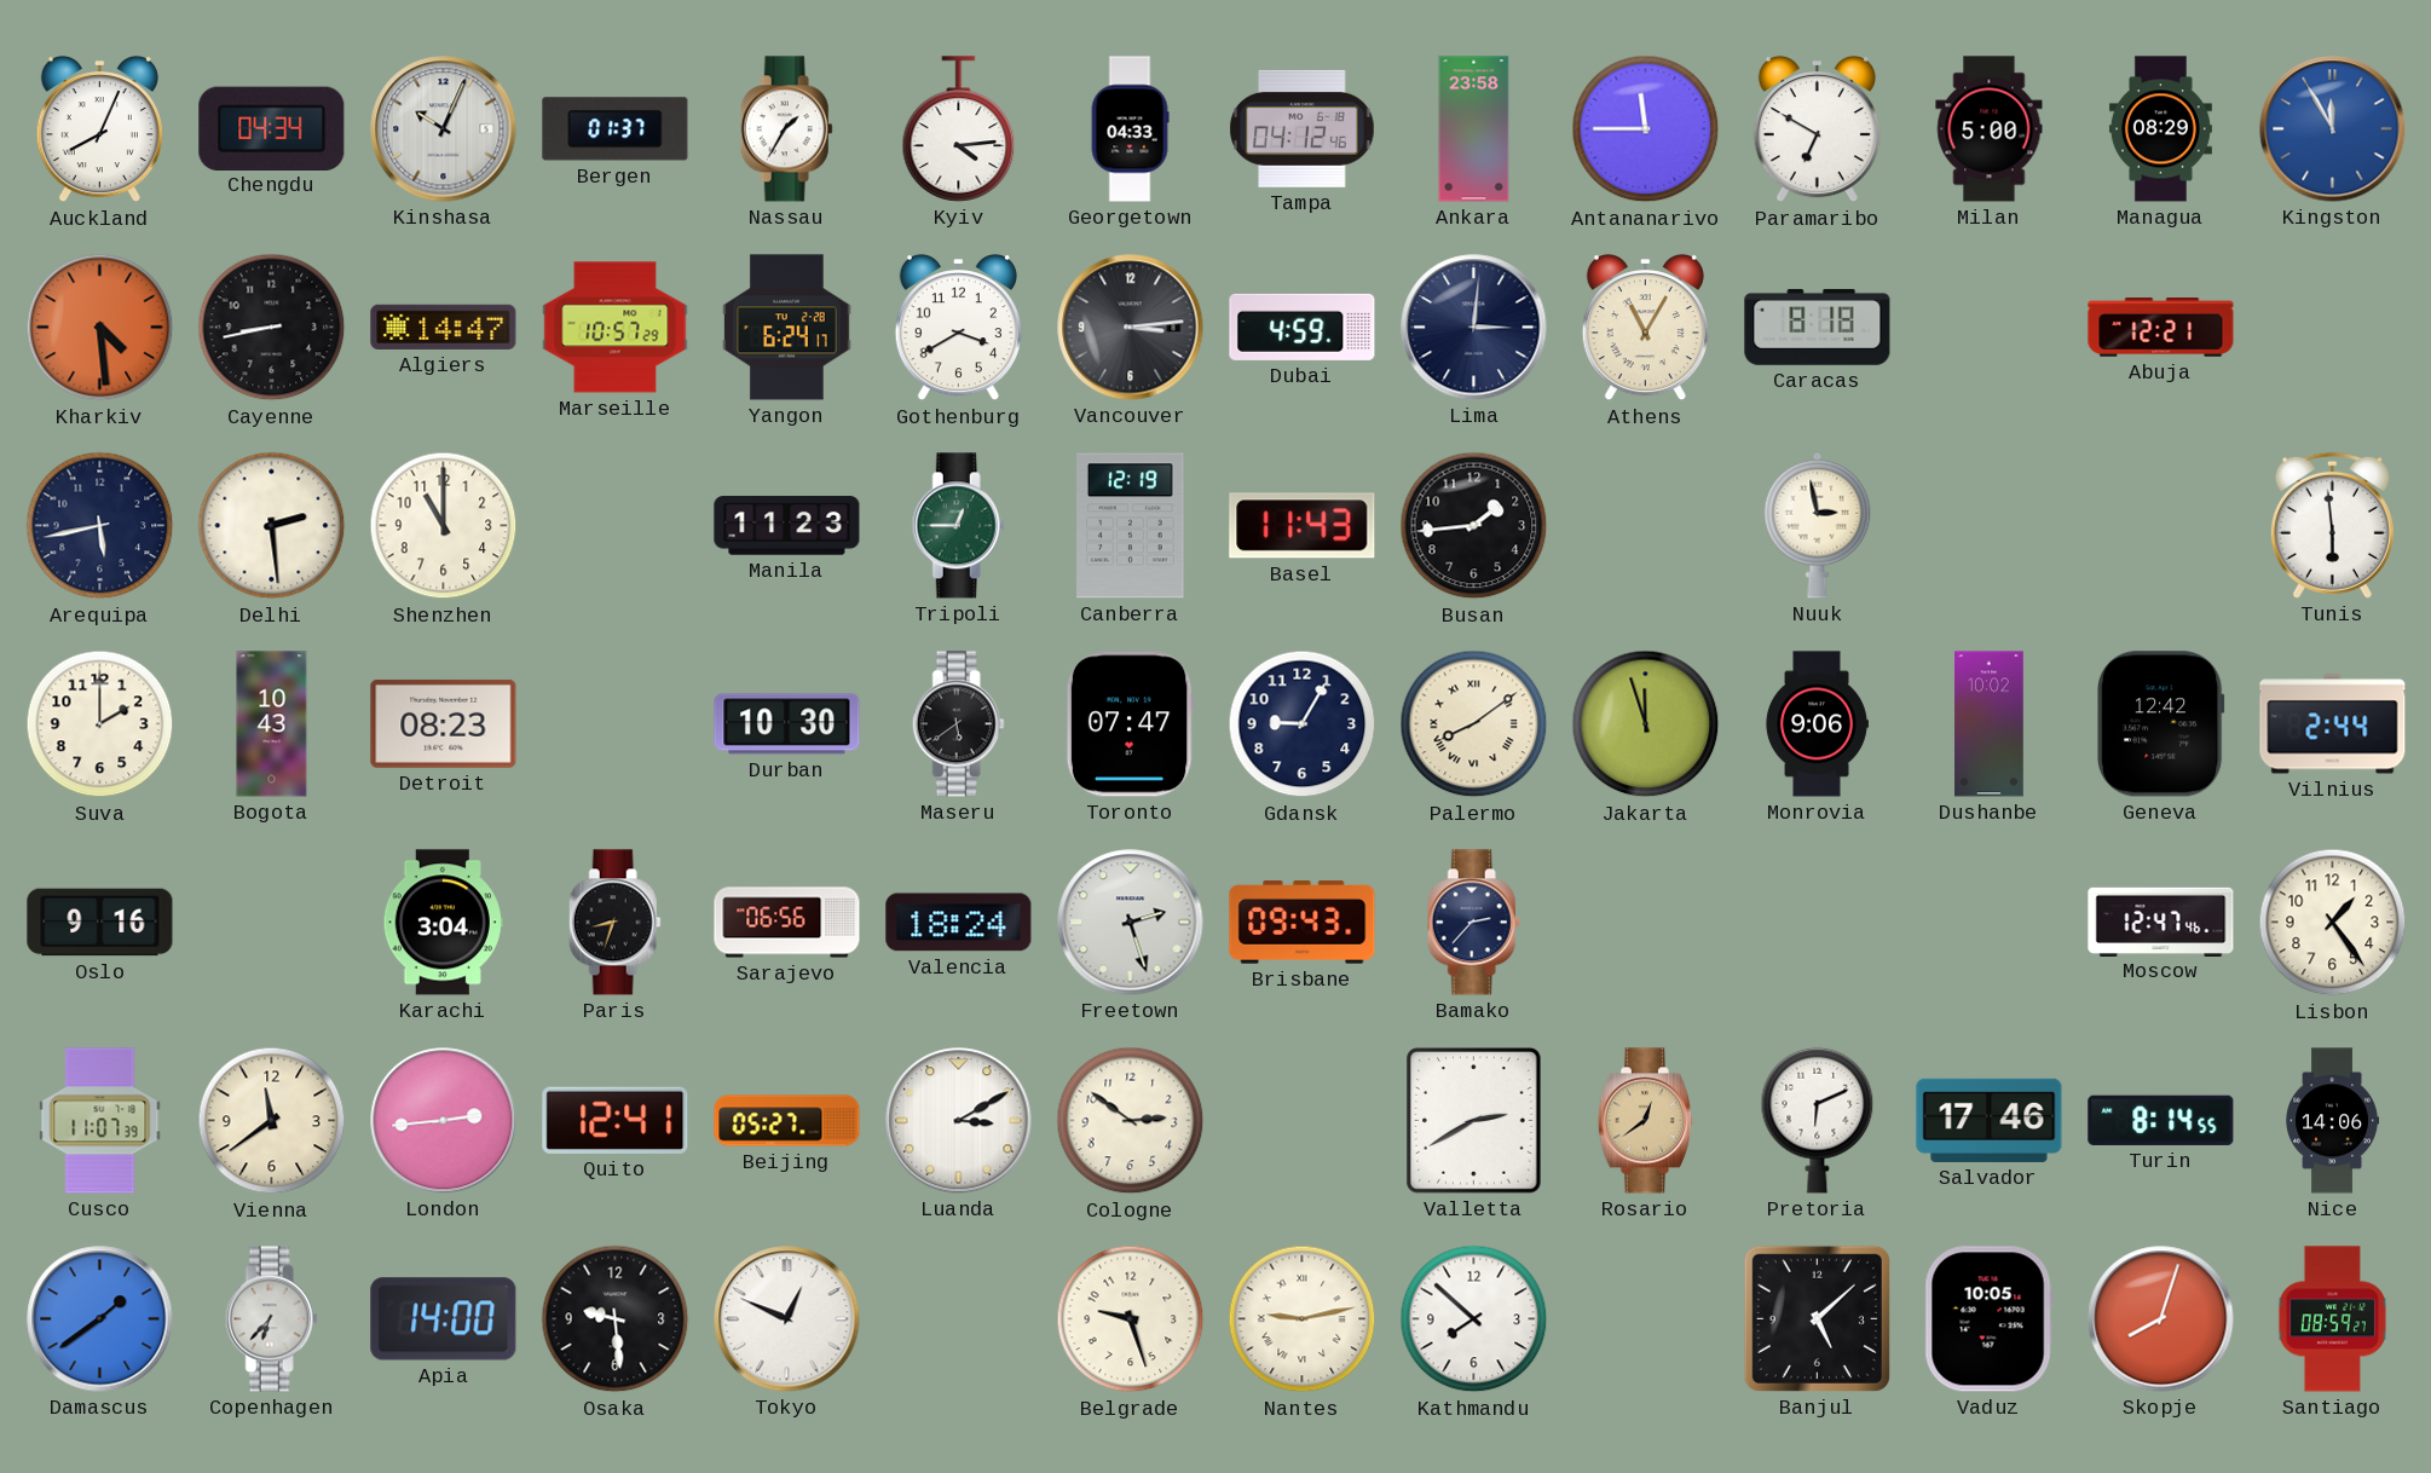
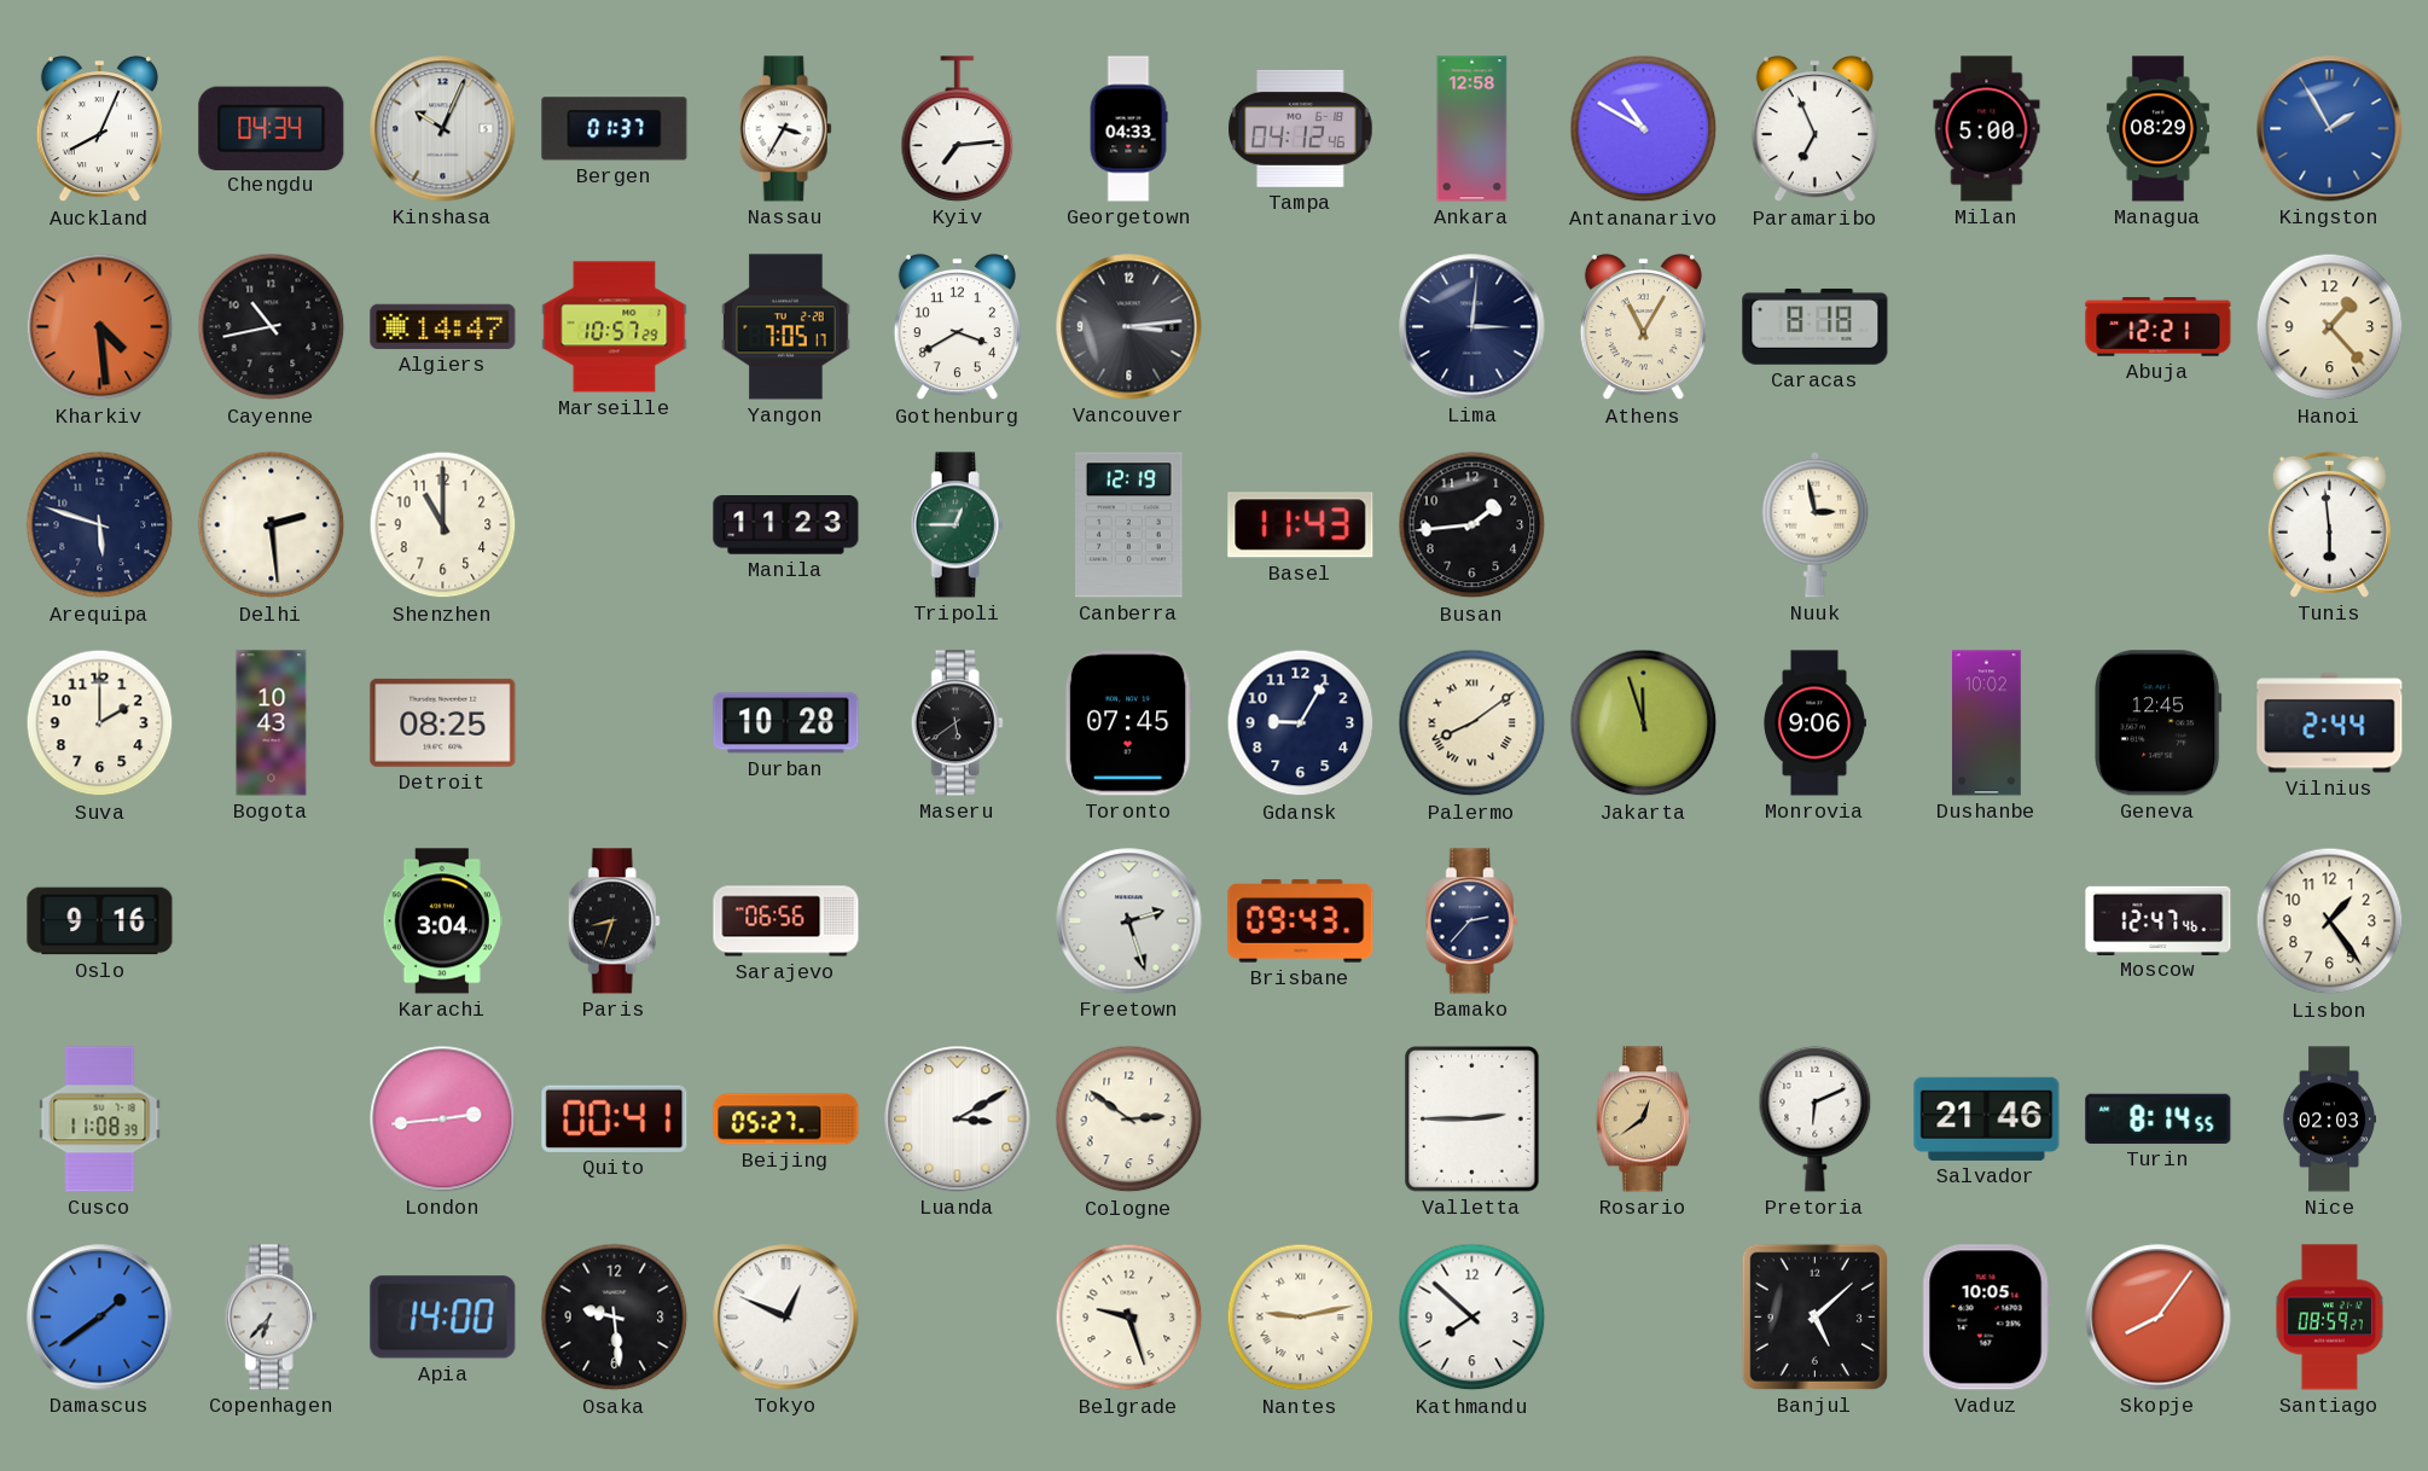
Nassau: 1:35 -> 3:35 (785, 129)
Kyiv: 4:14 -> 7:14 (958, 129)
Ankara: 23:58 -> 12:58 (1473, 129)
Antananarivo: 11:45 -> 10:50 (1644, 129)
Paramaribo: 6:50 -> 6:56 (1814, 130)
Kingston: 11:55 -> 1:55 (2330, 129)
Cayenne: 8:43 -> 10:43 (272, 327)
Yangon: 6:24 -> 7:05 (786, 327)
Dubai: 4:59 -> none (1303, 327)
Hanoi: none -> 1:23 (2330, 327)
Arequipa: 5:43 -> 5:48 (100, 525)
Detroit: 08:23 -> 08:25 (443, 722)
Durban: 10:30 -> 10:28 (786, 723)
Toronto: 07:47 -> 07:45 (1128, 723)
Geneva: 12:42 -> 12:45 (2157, 723)
Valencia: 18:24 -> none (959, 923)
Cusco: 11:07 -> 11:08 (100, 1120)
Vienna: 11:39 -> none (272, 1121)
Quito: 12:41 -> 00:41 (615, 1118)
Valletta: 2:40 -> 2:45 (1473, 1120)
Salvador: 17:46 -> 21:46 (1987, 1118)
Nice: 14:06 -> 02:03 (2329, 1120)
Skopje: 8:03 -> 8:06 (2159, 1318)
